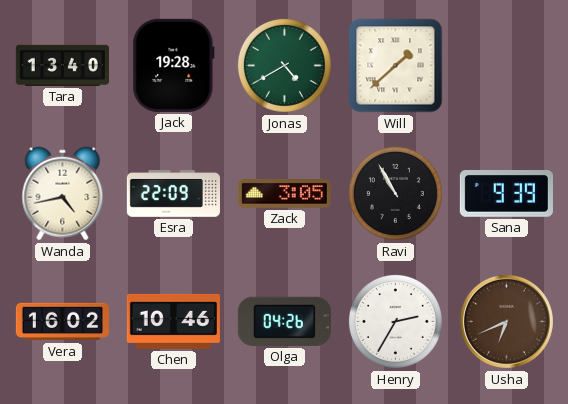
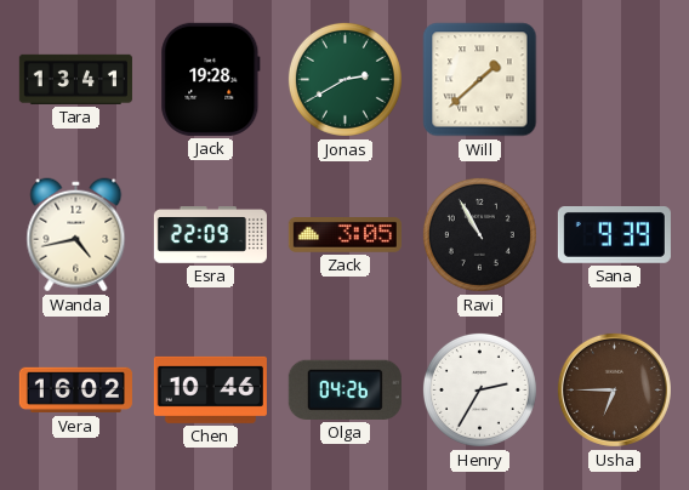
Tara: 13:40 -> 13:41 (75, 79)
Jonas: 4:40 -> 2:40 (344, 79)
Usha: 6:41 -> 6:45 (614, 389)
